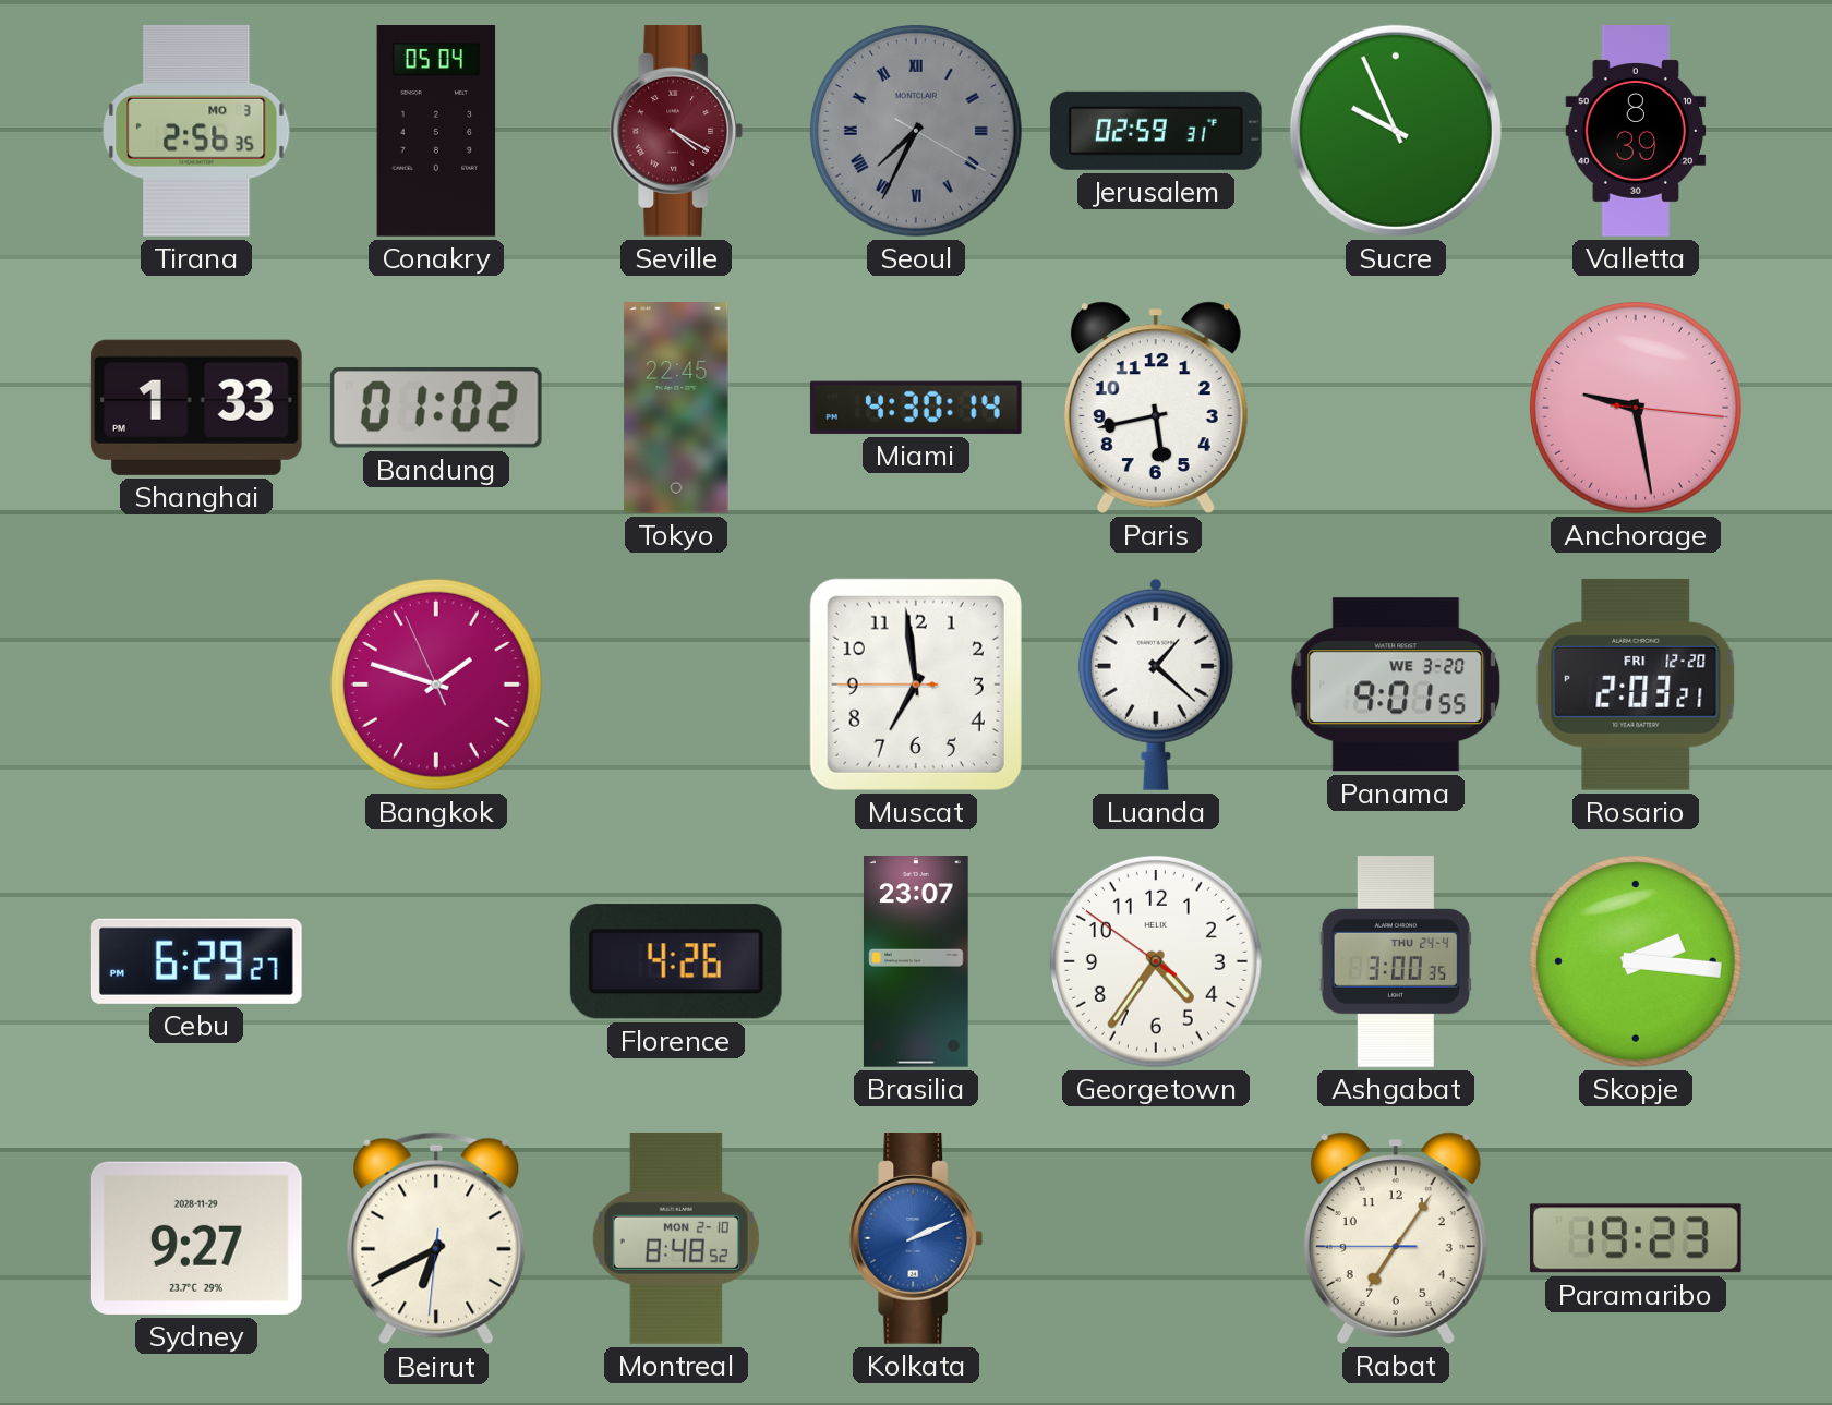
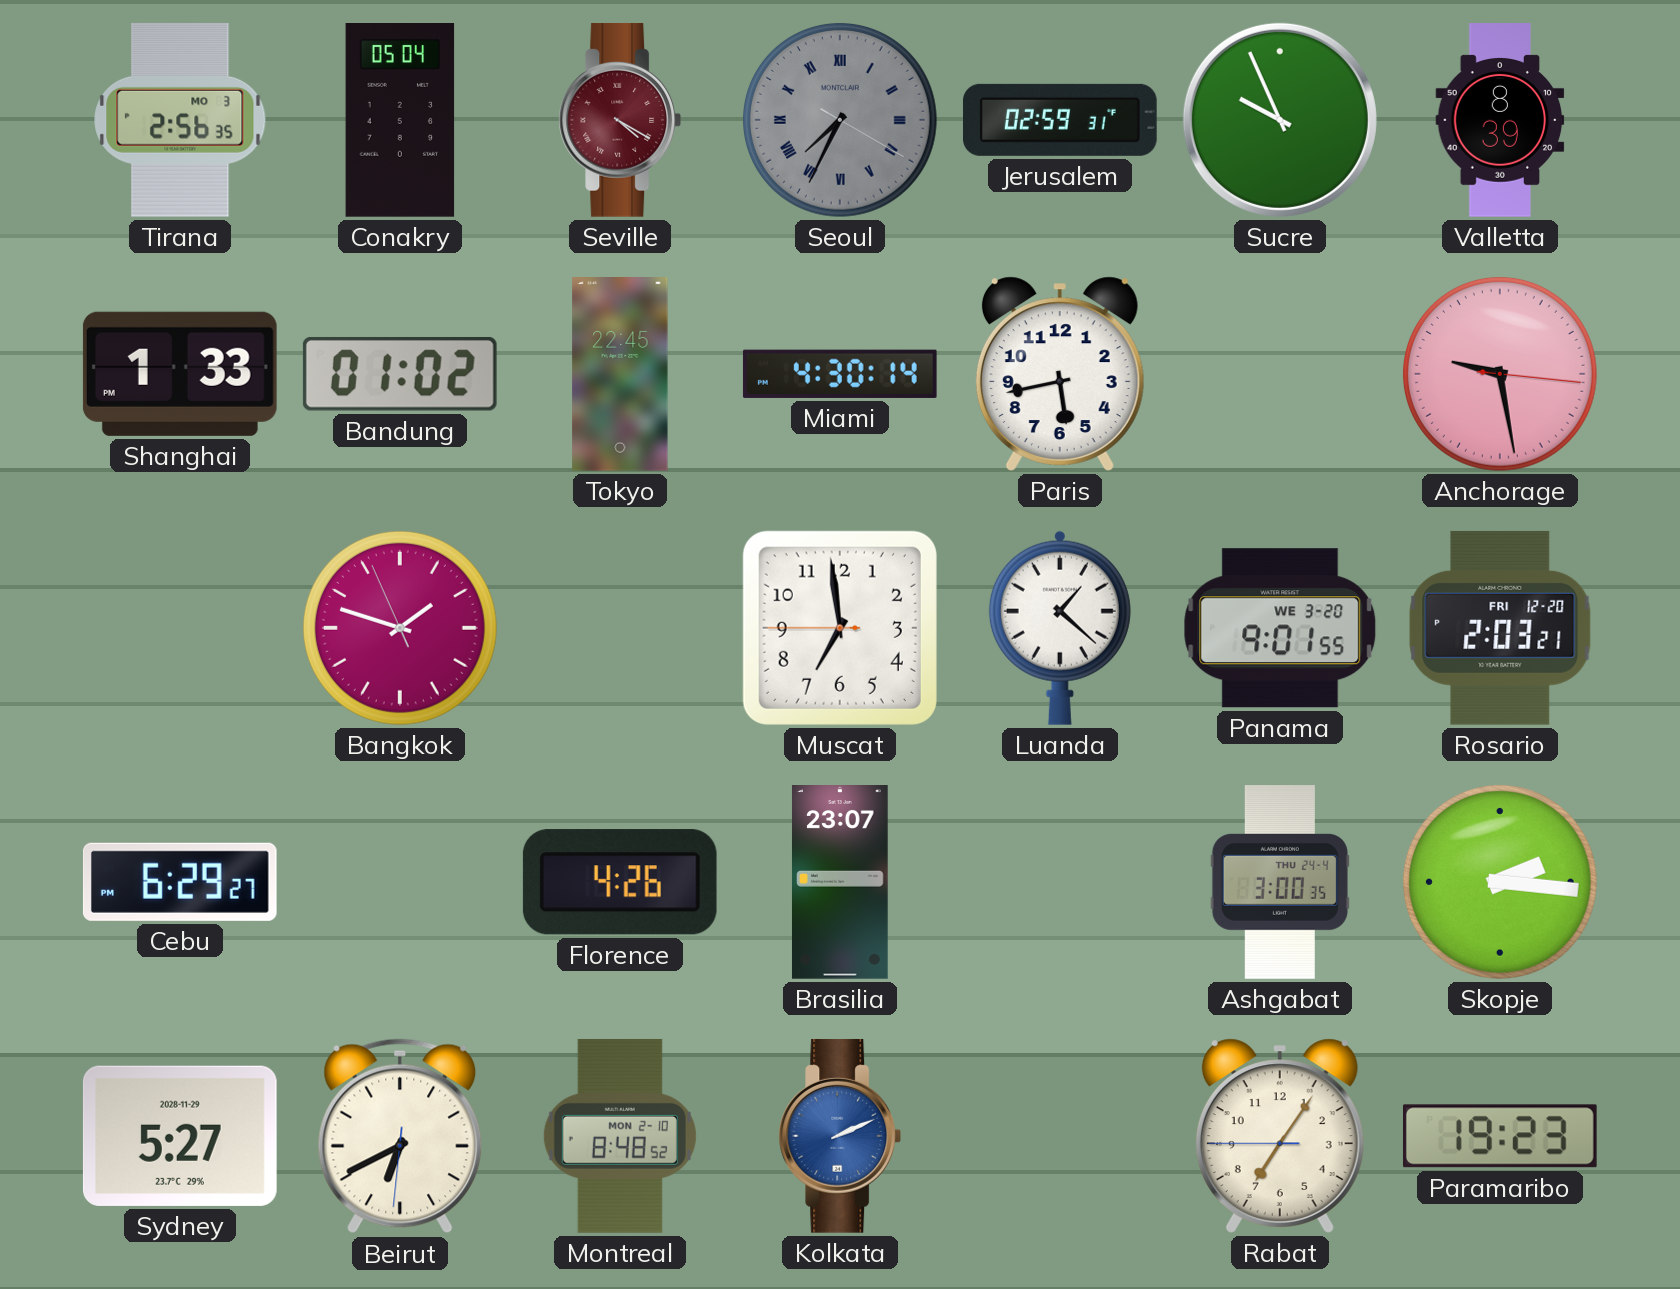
Georgetown: 4:35 -> none (1156, 961)
Sydney: 9:27 -> 5:27 (180, 1136)
